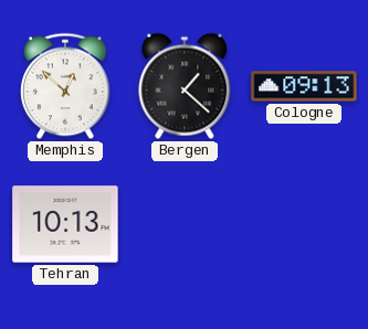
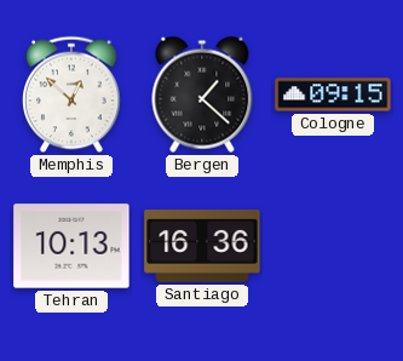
Cologne: 09:13 -> 09:15 (333, 94)
Santiago: none -> 16:36 (202, 247)
